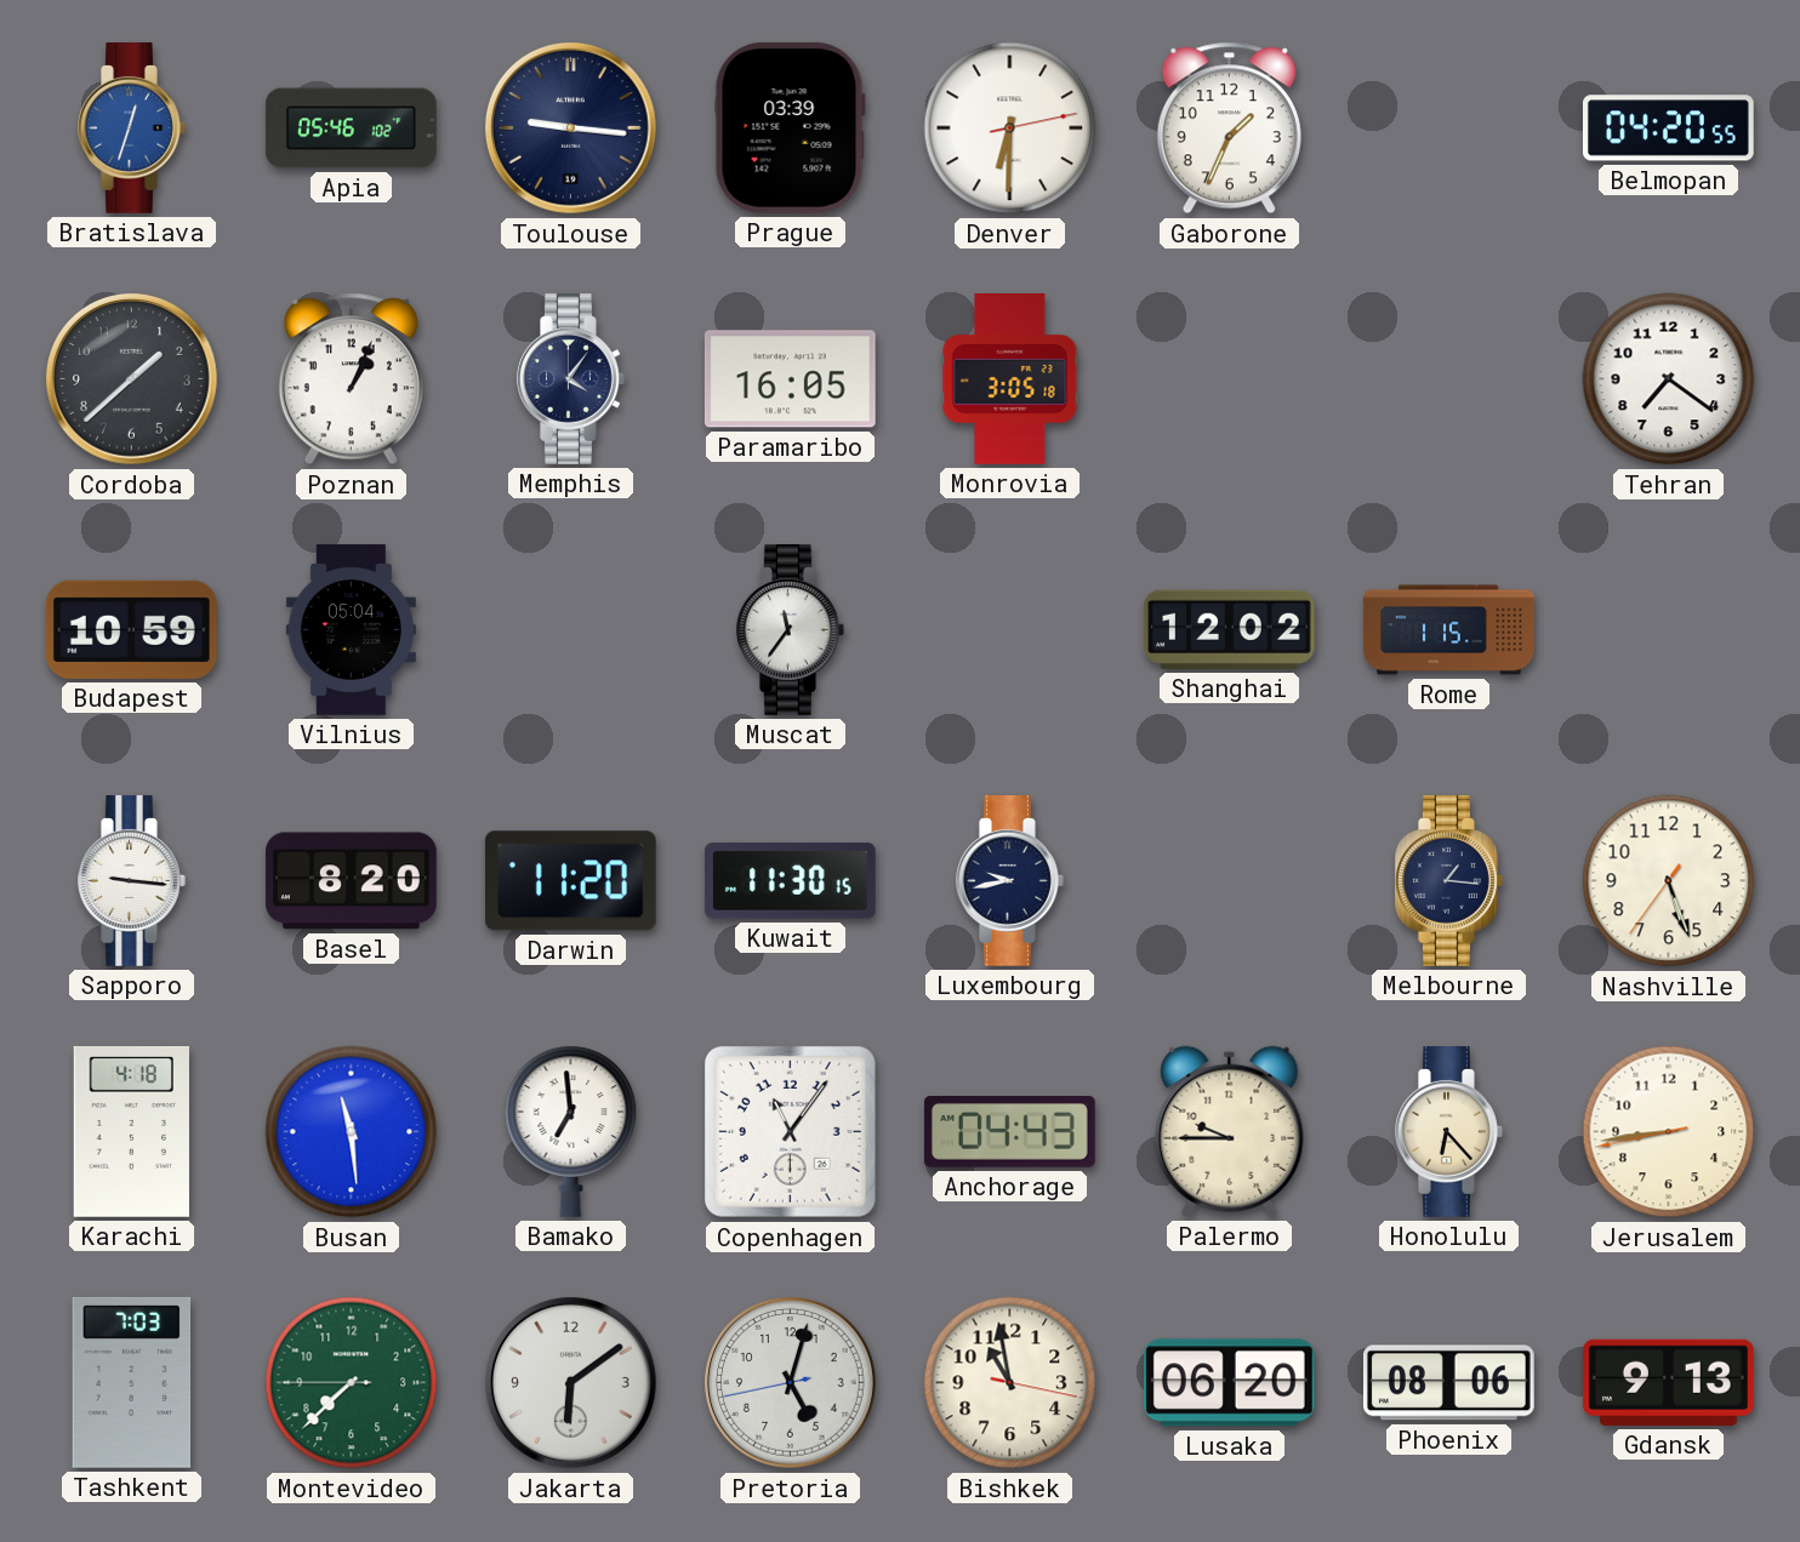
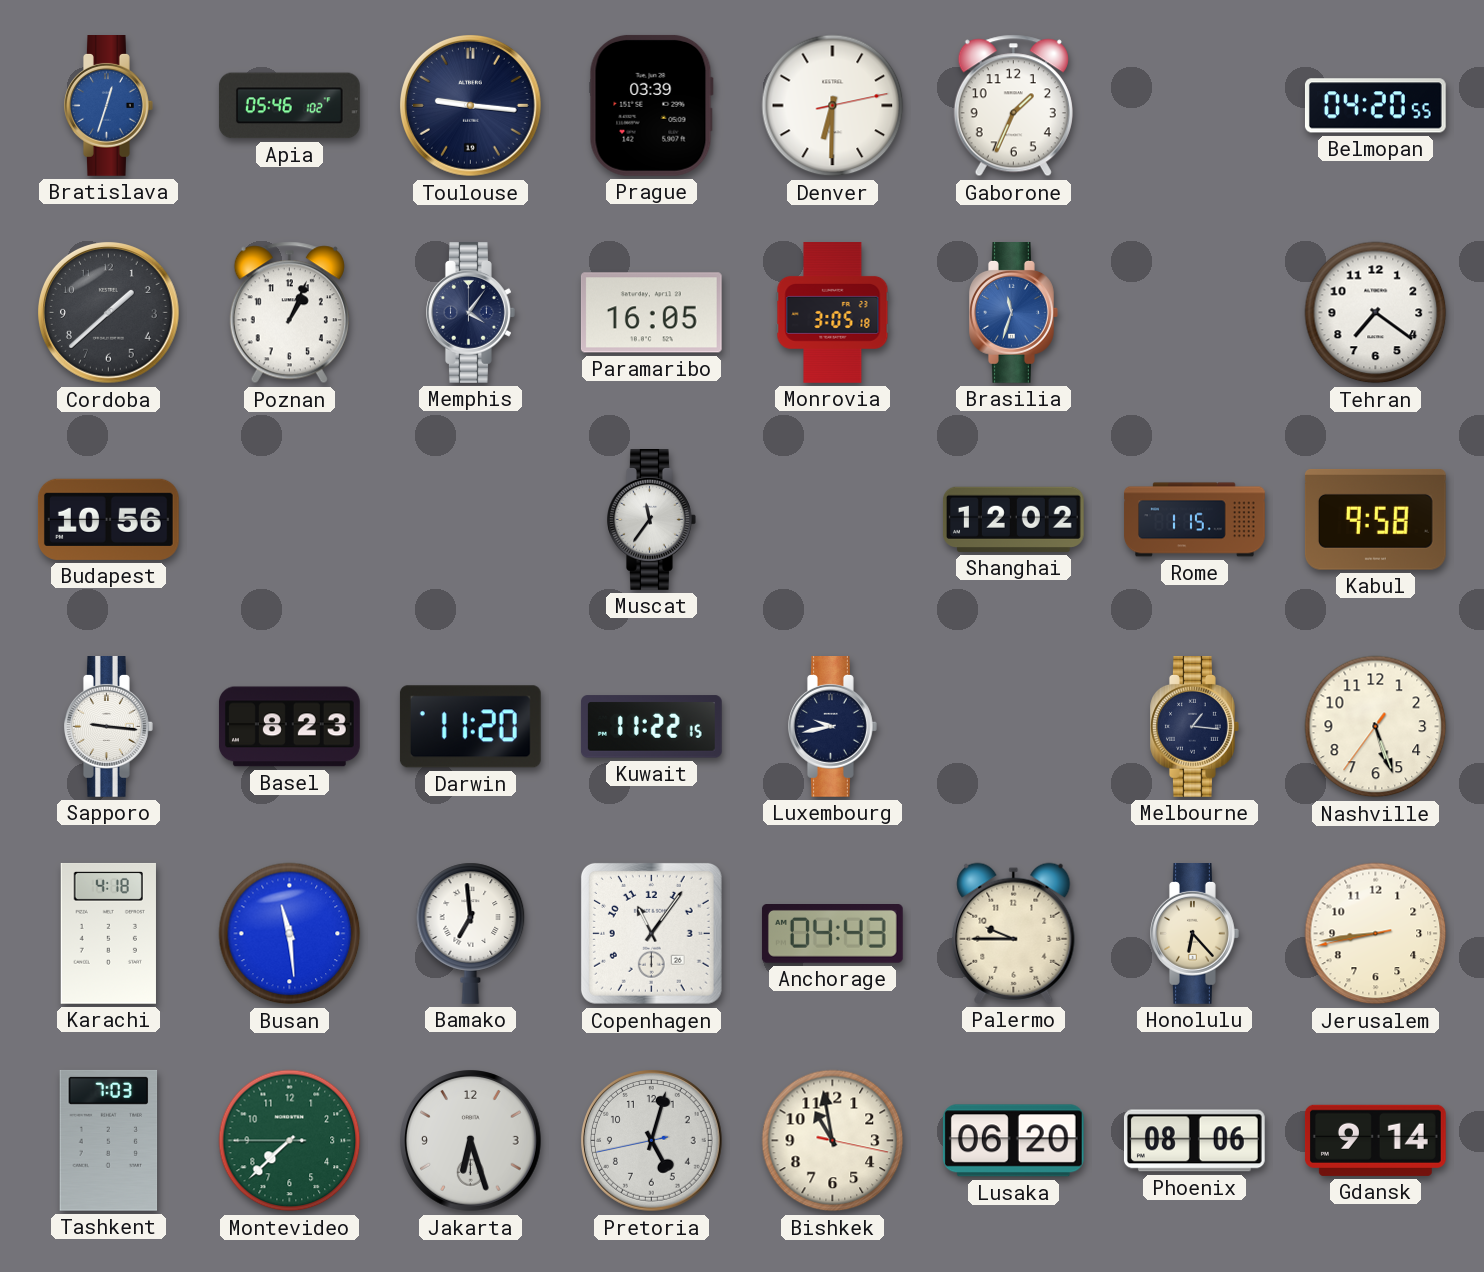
Brasilia: none -> 11:33 (1014, 313)
Budapest: 10:59 -> 10:56 (108, 519)
Vilnius: 05:04 -> none (351, 630)
Kabul: none -> 9:58 (1375, 519)
Basel: 8:20 -> 8:23 (289, 727)
Kuwait: 11:30 -> 11:22 (651, 727)
Jakarta: 6:09 -> 6:27 (471, 1141)
Gdansk: 9:13 -> 9:14 (1375, 1140)
